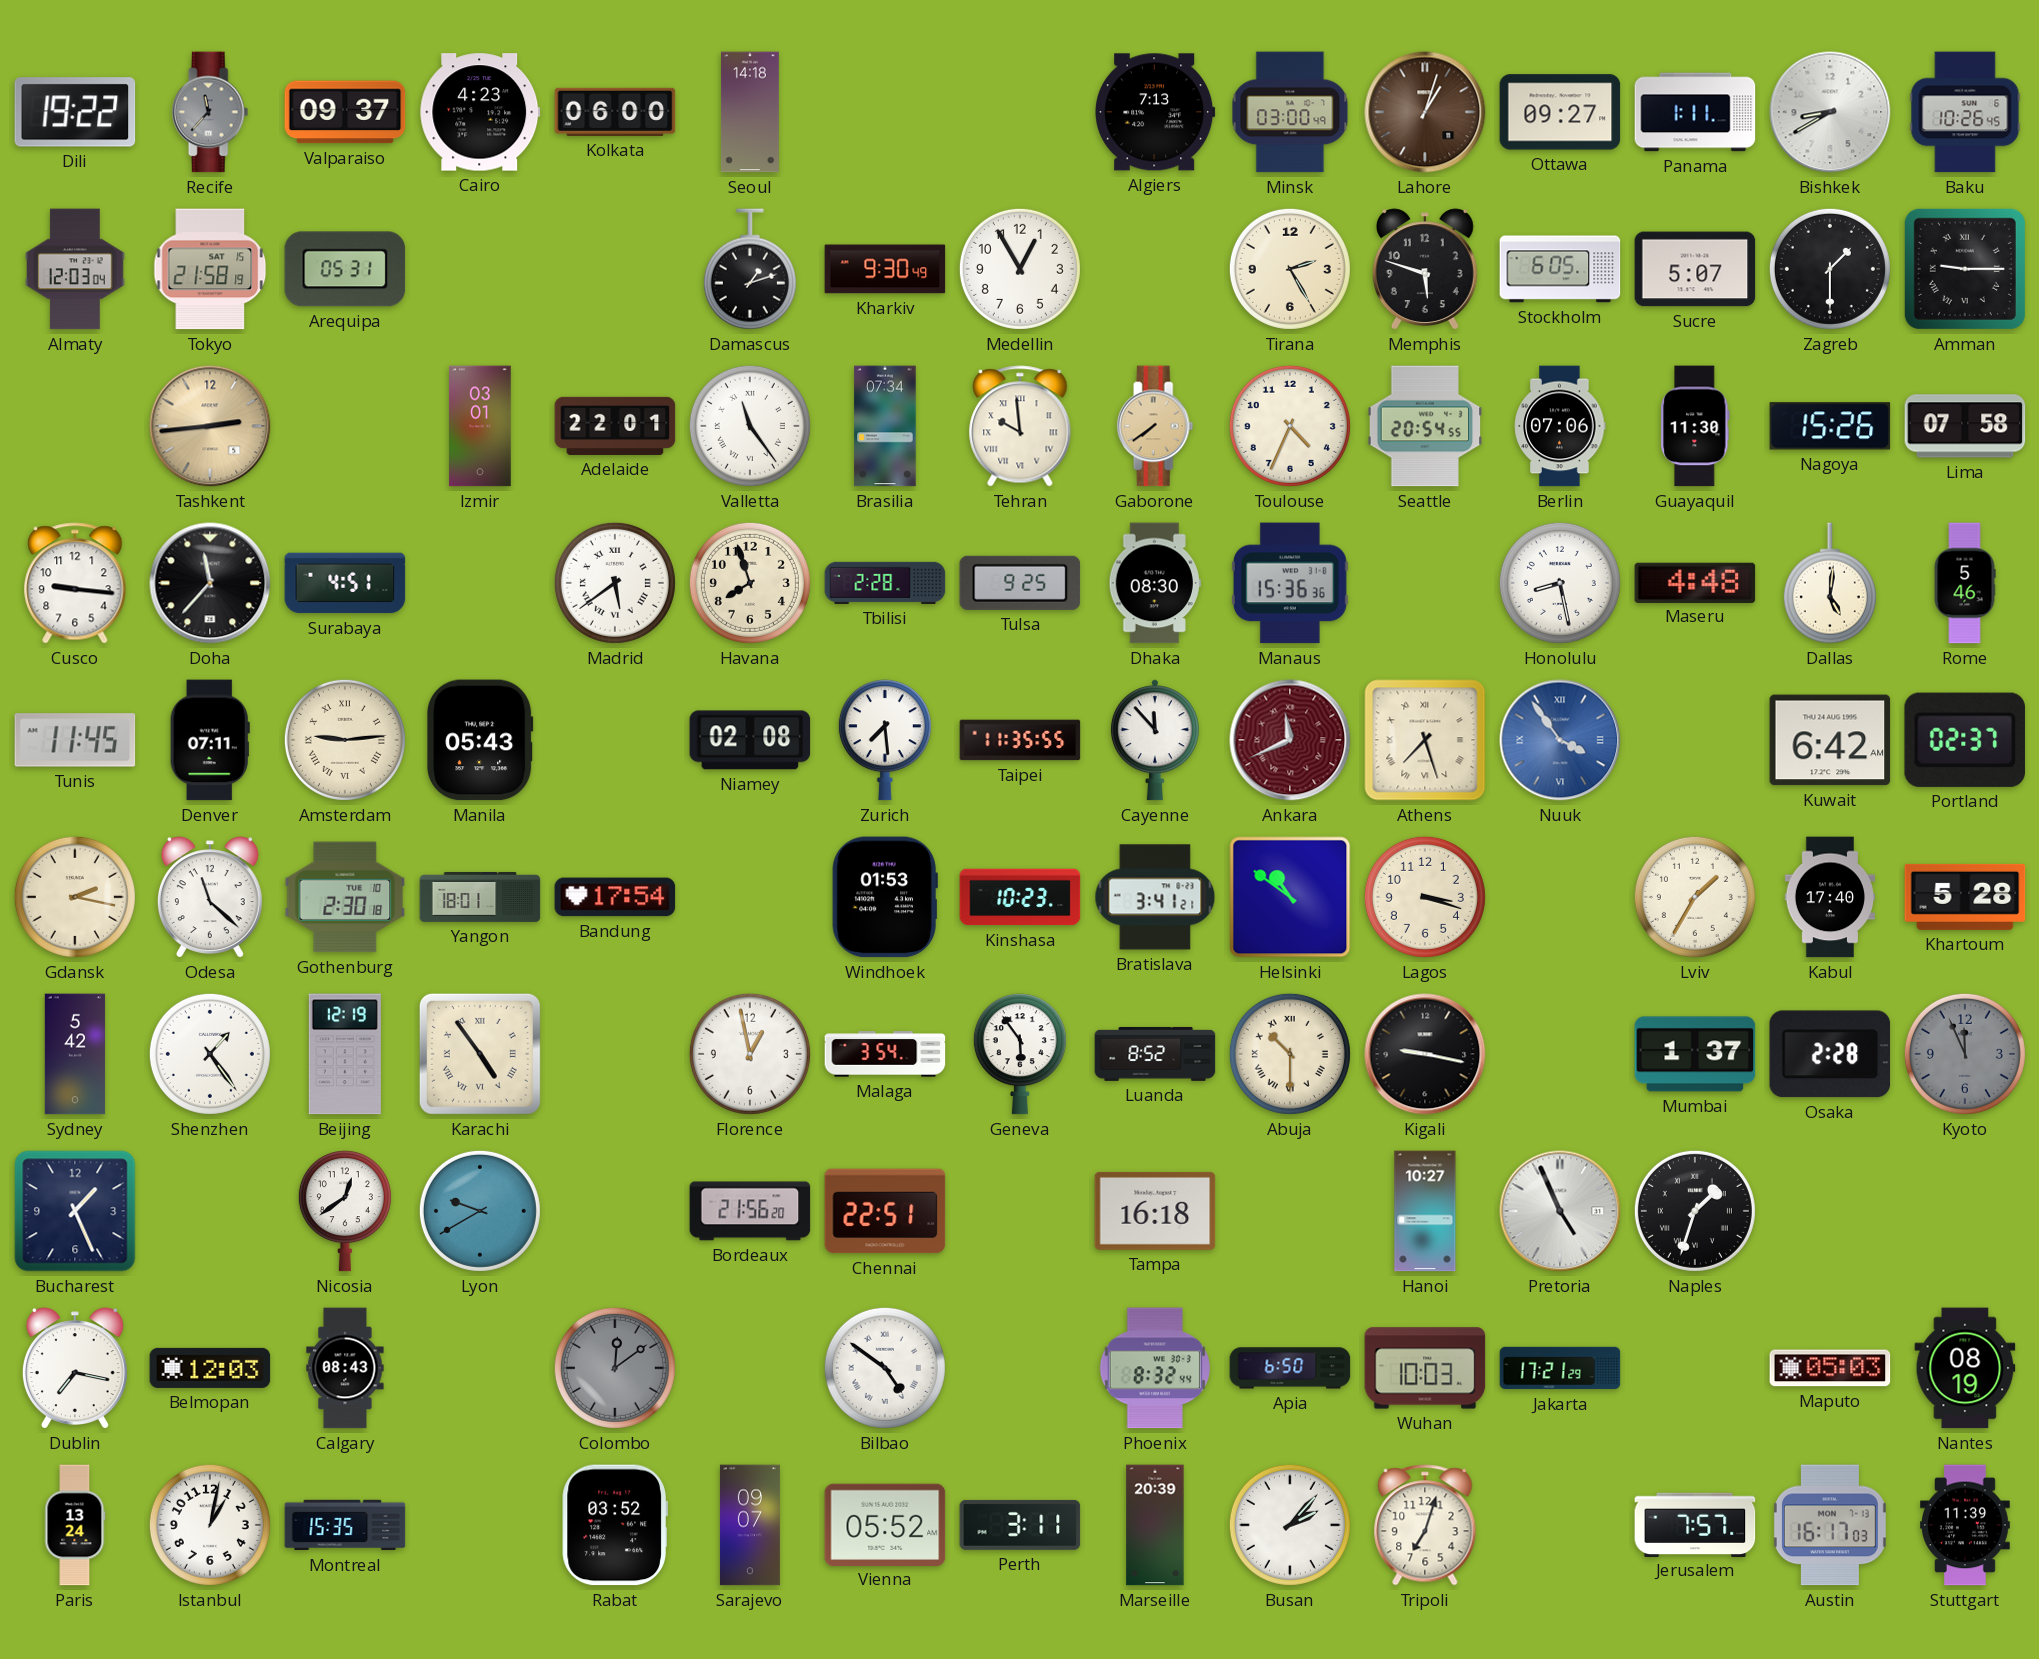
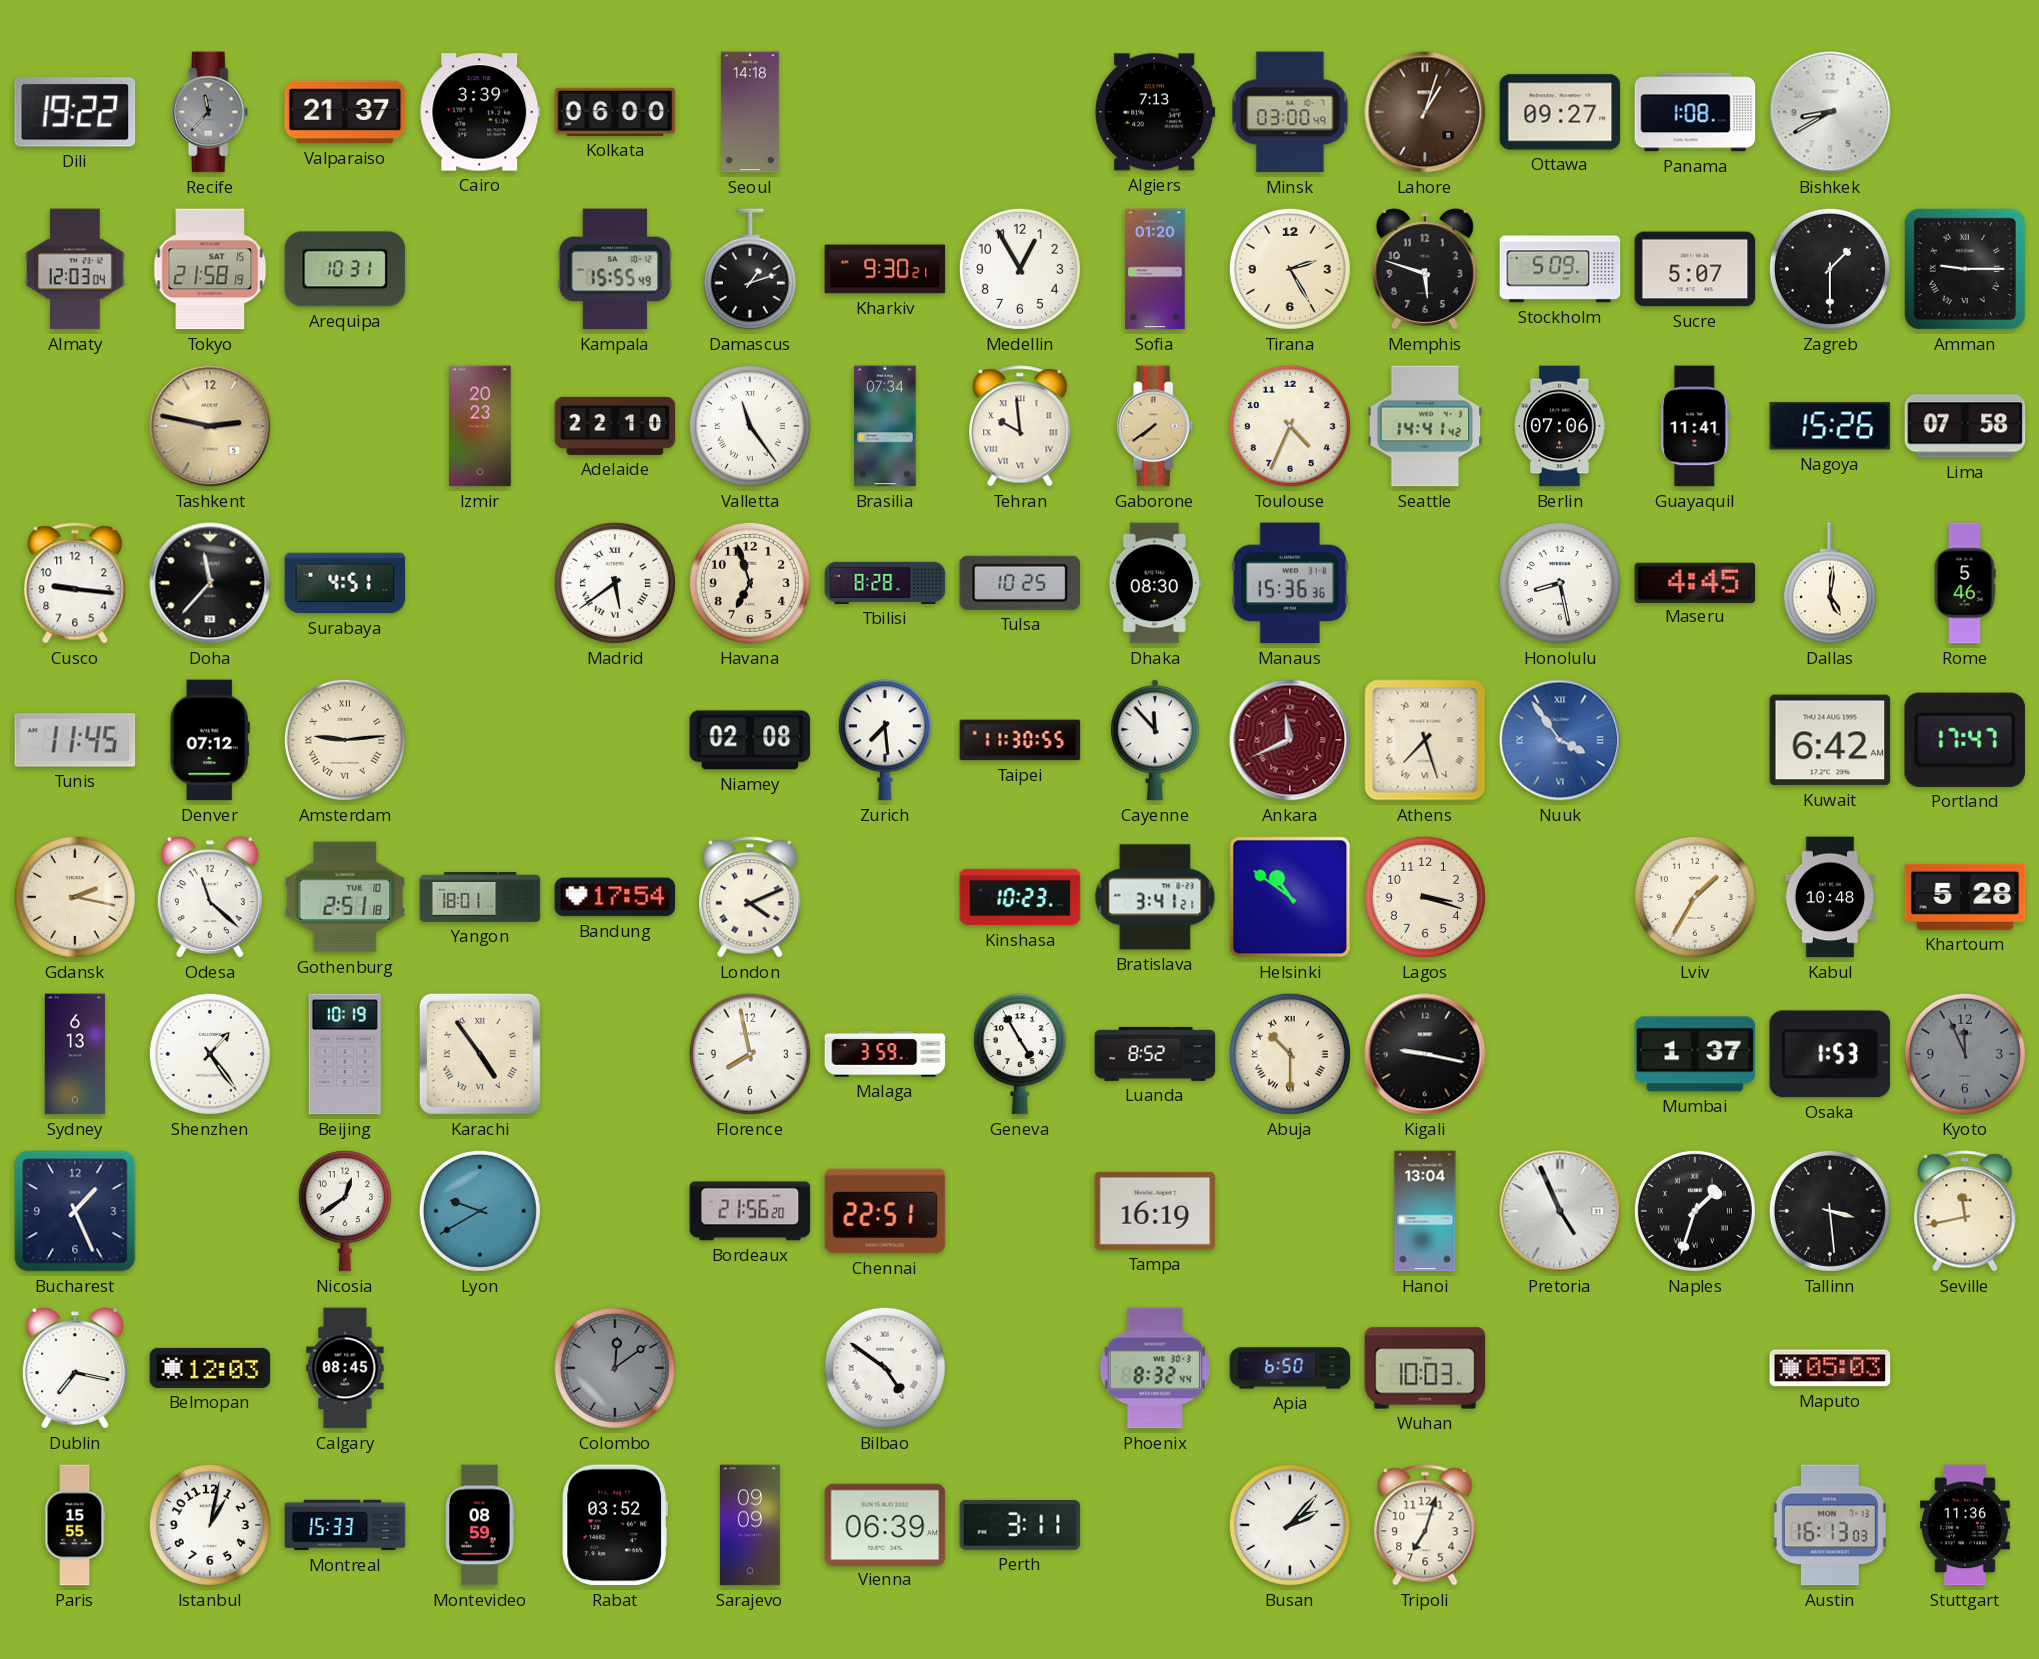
Valparaiso: 09:37 -> 21:37 (345, 112)
Cairo: 4:23 -> 3:39 (480, 112)
Panama: 1:11 -> 1:08 (1695, 112)
Baku: 10:26 -> none (1965, 112)
Arequipa: 05:31 -> 10:31 (345, 269)
Kampala: none -> 15:55 (615, 269)
Kharkiv: 9:30:49 -> 9:30:21 (885, 269)
Sofia: none -> 01:20 (1155, 269)
Stockholm: 6:05 -> 5:09 (1560, 269)
Tashkent: 2:44 -> 2:47 (210, 426)
Izmir: 03:01 -> 20:23 (480, 426)
Adelaide: 22:01 -> 22:10 (615, 426)
Seattle: 20:54 -> 14:41 (1425, 426)
Guayaquil: 11:30 -> 11:41 (1695, 426)
Havana: 7:57 -> 6:57 (750, 583)
Tbilisi: 2:28 -> 8:28 (885, 583)
Tulsa: 9:25 -> 10:25 (1020, 583)
Maseru: 4:48 -> 4:45 (1695, 582)
Denver: 07:11 -> 07:12 (210, 740)
Manila: 05:43 -> none (480, 740)
Taipei: 11:35 -> 11:30 (1020, 740)
Portland: 02:37 -> 17:47 (1965, 740)
Gothenburg: 2:30 -> 2:51 (345, 897)
London: none -> 4:11 (750, 897)
Windhoek: 01:53 -> none (885, 897)
Kabul: 17:40 -> 10:48 (1830, 897)
Sydney: 5:42 -> 6:13 (75, 1054)
Beijing: 12:19 -> 10:19 (345, 1054)
Florence: 12:58 -> 7:58 (750, 1054)
Malaga: 3:54 -> 3:59 (885, 1054)
Geneva: 5:54 -> 4:55 (1020, 1054)
Osaka: 2:28 -> 1:53 (1830, 1054)
Tampa: 16:18 -> 16:19 (1155, 1211)
Hanoi: 10:27 -> 13:04 (1425, 1211)
Tallinn: none -> 3:29 (1830, 1211)
Seville: none -> 11:43 (1965, 1211)
Calgary: 08:43 -> 08:45 (345, 1368)
Jakarta: 17:21 -> none (1560, 1368)
Nantes: 08:19 -> none (1965, 1368)
Paris: 13:24 -> 15:55 (75, 1525)
Montreal: 15:35 -> 15:33 (345, 1525)
Montevideo: none -> 08:59 (480, 1525)
Sarajevo: 09:07 -> 09:09 (750, 1525)
Vienna: 05:52 -> 06:39 (885, 1524)
Marseille: 20:39 -> none (1155, 1525)
Jerusalem: 7:57 -> none (1695, 1524)
Austin: 16:17 -> 16:13 (1830, 1525)
Stuttgart: 11:39 -> 11:36 (1966, 1525)
